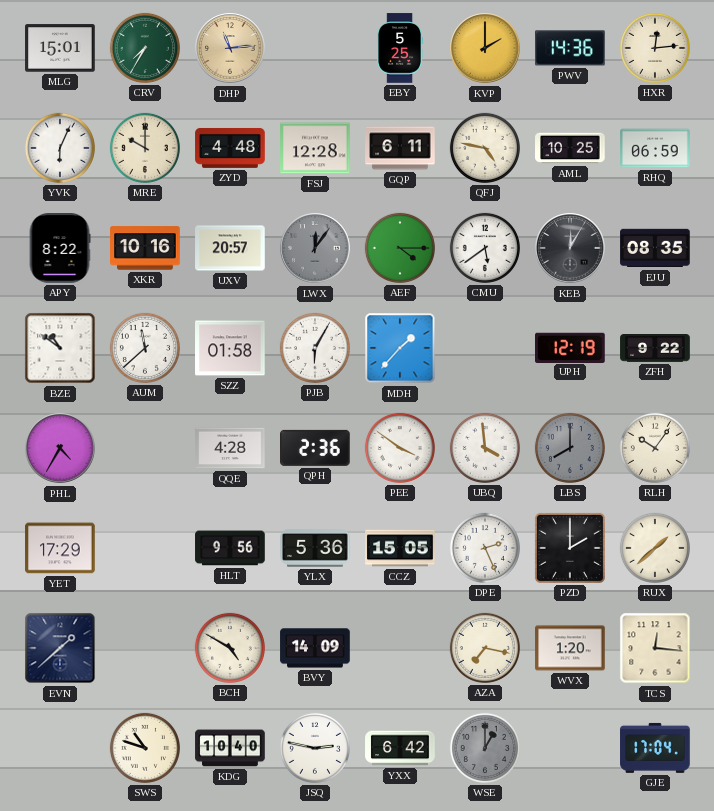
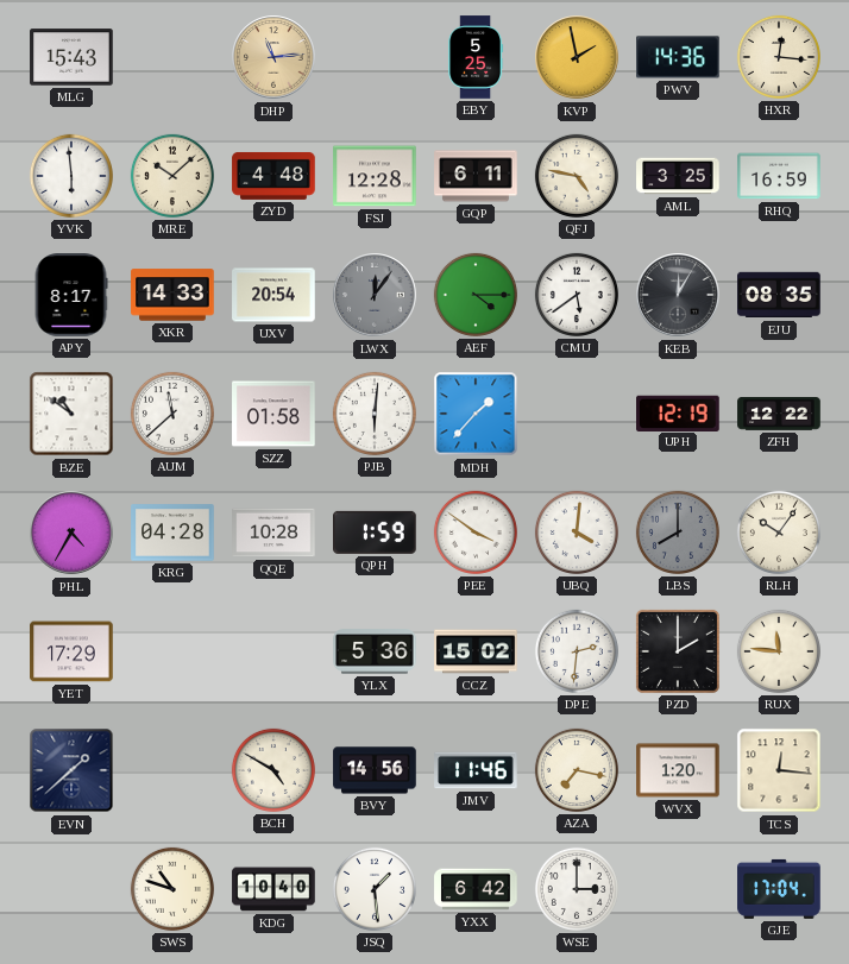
MLG: 15:01 -> 15:43 (71, 57)
CRV: 7:35 -> none (145, 48)
KVP: 2:00 -> 1:58 (577, 57)
HXR: 12:14 -> 12:16 (779, 57)
YVK: 6:04 -> 5:59 (71, 176)
MRE: 10:00 -> 10:08 (172, 176)
AML: 10:25 -> 3:25 (678, 176)
RHQ: 06:59 -> 16:59 (779, 176)
APY: 8:22 -> 8:17 (71, 295)
XKR: 10:16 -> 14:33 (172, 295)
UXV: 20:57 -> 20:54 (273, 295)
PJB: 6:05 -> 6:01 (375, 414)
ZFH: 9:22 -> 12:22 (779, 415)
KRG: none -> 04:28 (172, 533)
QQE: 4:28 -> 10:28 (273, 533)
QPH: 2:36 -> 1:59 (376, 533)
UBQ: 3:59 -> 4:01 (577, 533)
HLT: 9:56 -> none (230, 548)
CCZ: 15:05 -> 15:02 (476, 651)
DPE: 2:26 -> 2:31 (577, 651)
RUX: 1:38 -> 11:46 (779, 651)
BVY: 14:09 -> 14:56 (375, 770)
JMV: none -> 11:46 (476, 770)
JSQ: 2:47 -> 1:29 (375, 889)
WSE: 1:00 -> 3:00 (577, 889)
WSE dial: grey -> white (577, 889)
